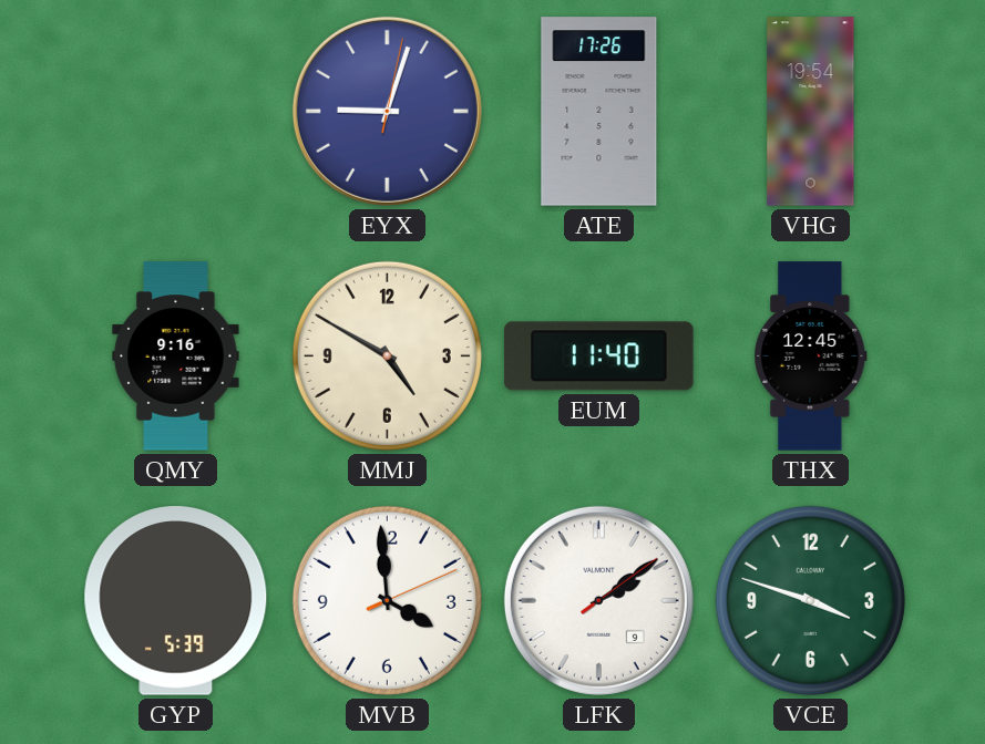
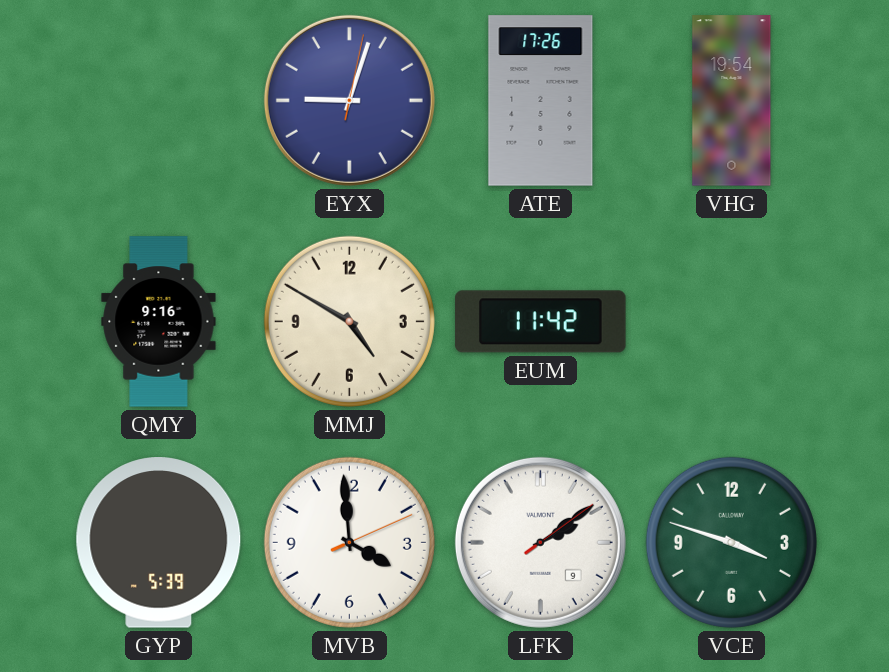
EUM: 11:40 -> 11:42 (541, 322)
THX: 12:45 -> none (811, 356)
